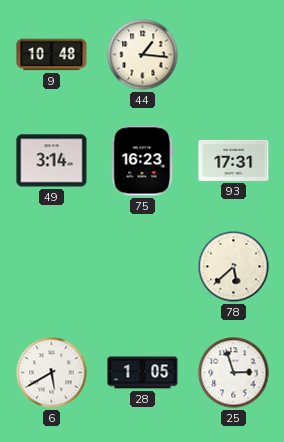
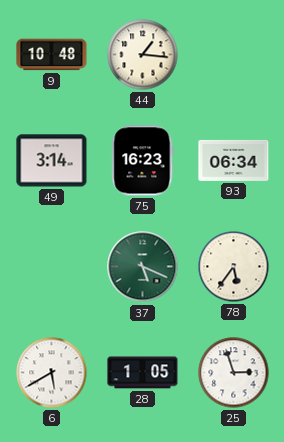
93: 17:31 -> 06:34 (234, 160)
37: none -> 5:19 (143, 267)
78: 5:38 -> 5:36 (234, 267)
